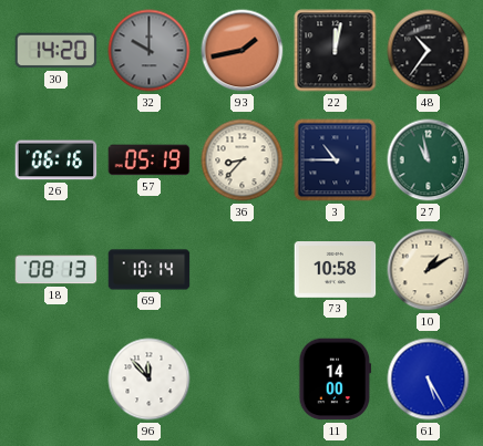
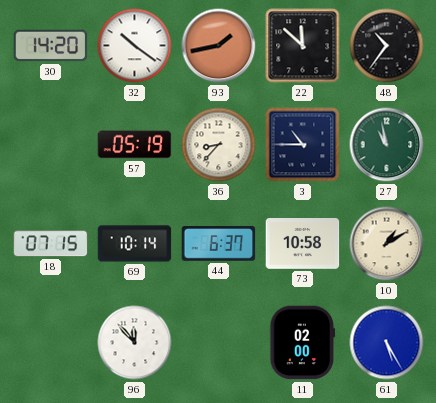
32: 10:00 -> 10:21 (135, 46)
32 dial: grey -> white (135, 46)
22: 12:02 -> 11:52 (303, 46)
26: 06:16 -> none (56, 160)
18: 08:13 -> 07:15 (51, 244)
44: none -> 6:37 (219, 244)
11: 14:00 -> 02:00 (303, 343)
